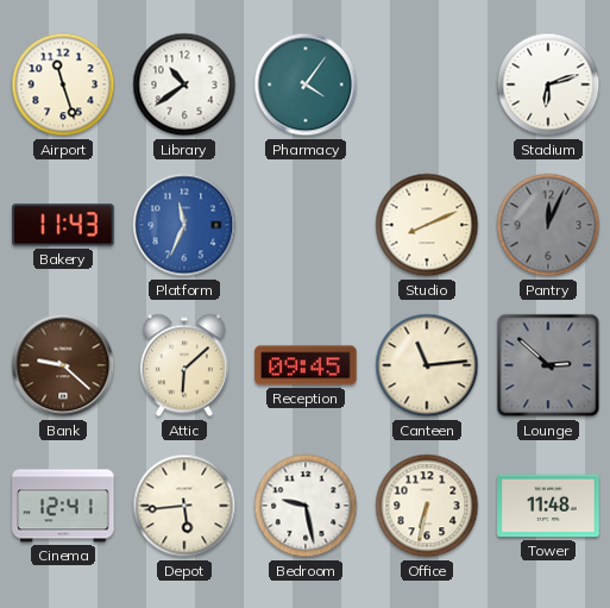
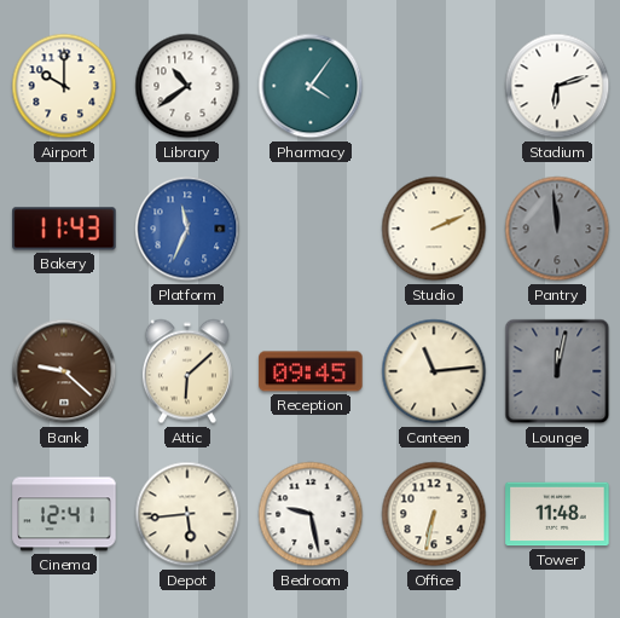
Airport: 11:27 -> 10:00 (64, 86)
Studio: 8:11 -> 2:11 (434, 229)
Pantry: 12:04 -> 11:59 (557, 229)
Lounge: 2:52 -> 12:02 (557, 371)
